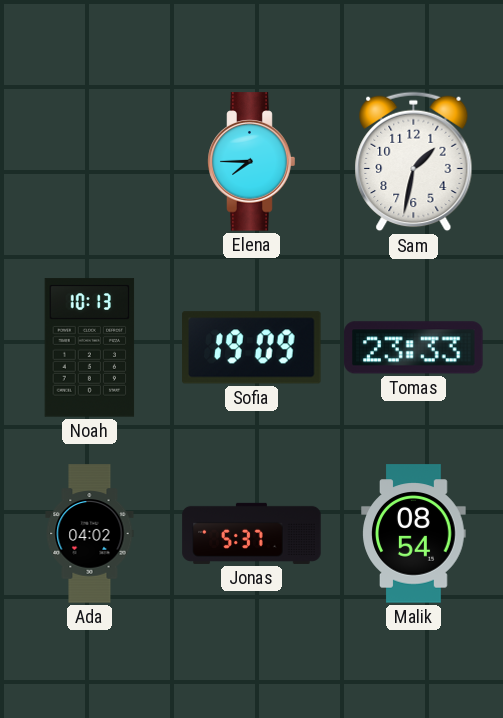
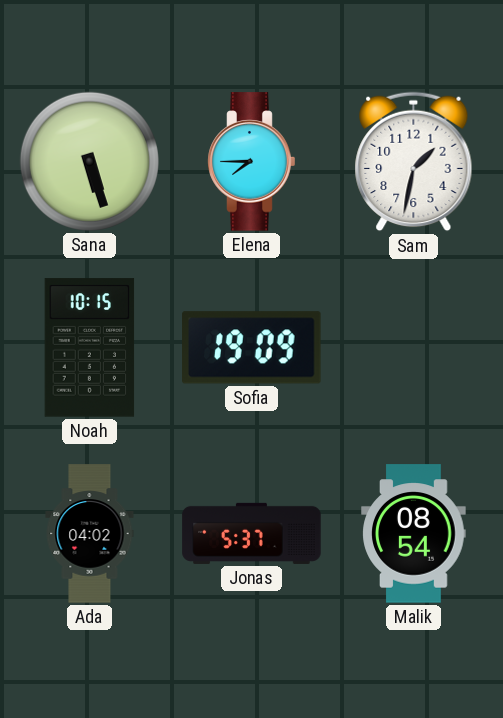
Sana: none -> 5:27 (89, 161)
Noah: 10:13 -> 10:15 (90, 348)
Tomas: 23:33 -> none (414, 348)
